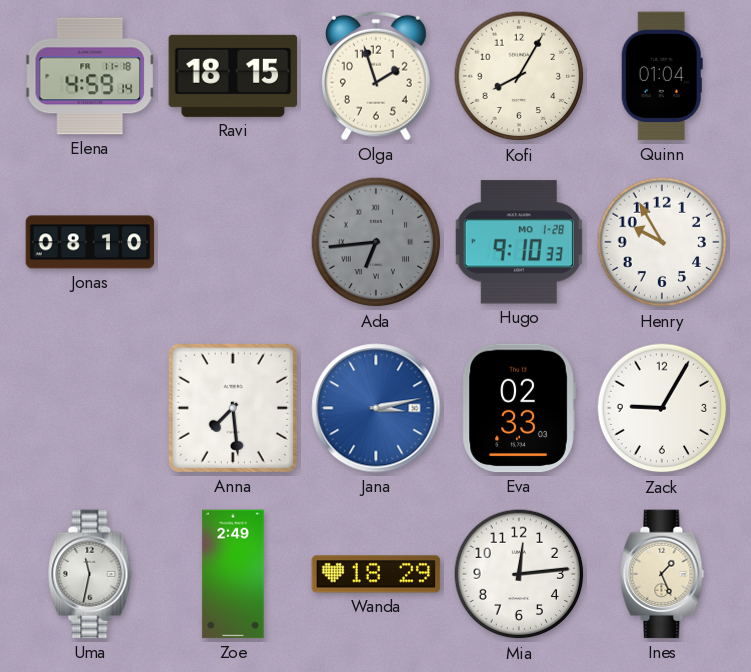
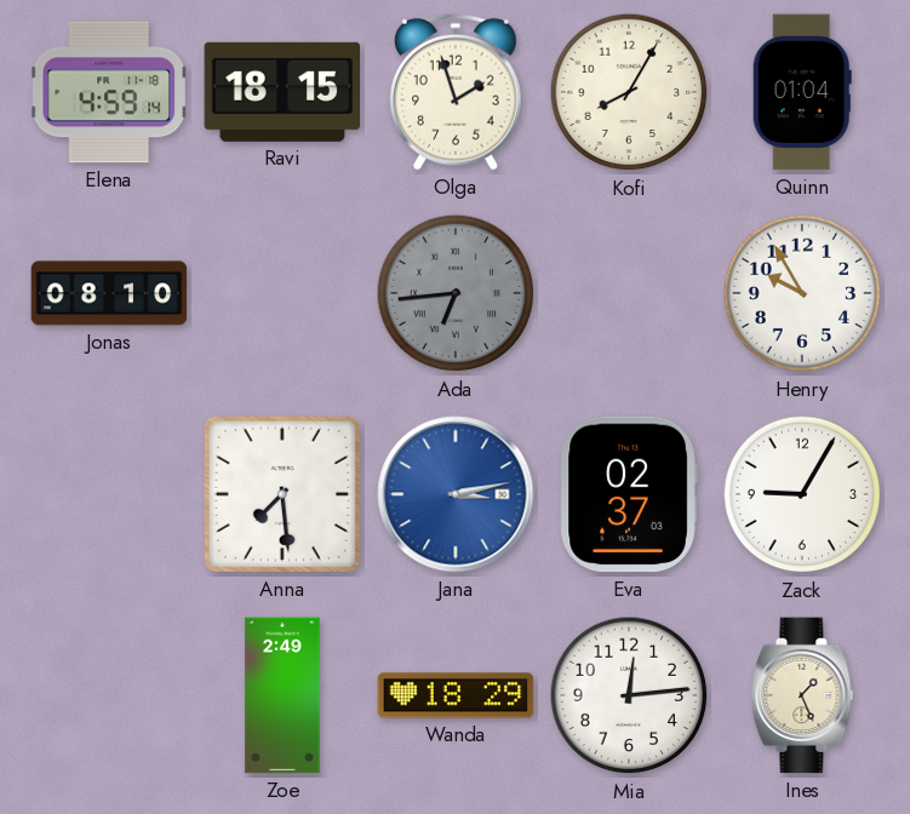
Hugo: 9:10 -> none (519, 242)
Eva: 02:33 -> 02:37 (629, 494)
Uma: 11:32 -> none (90, 574)
